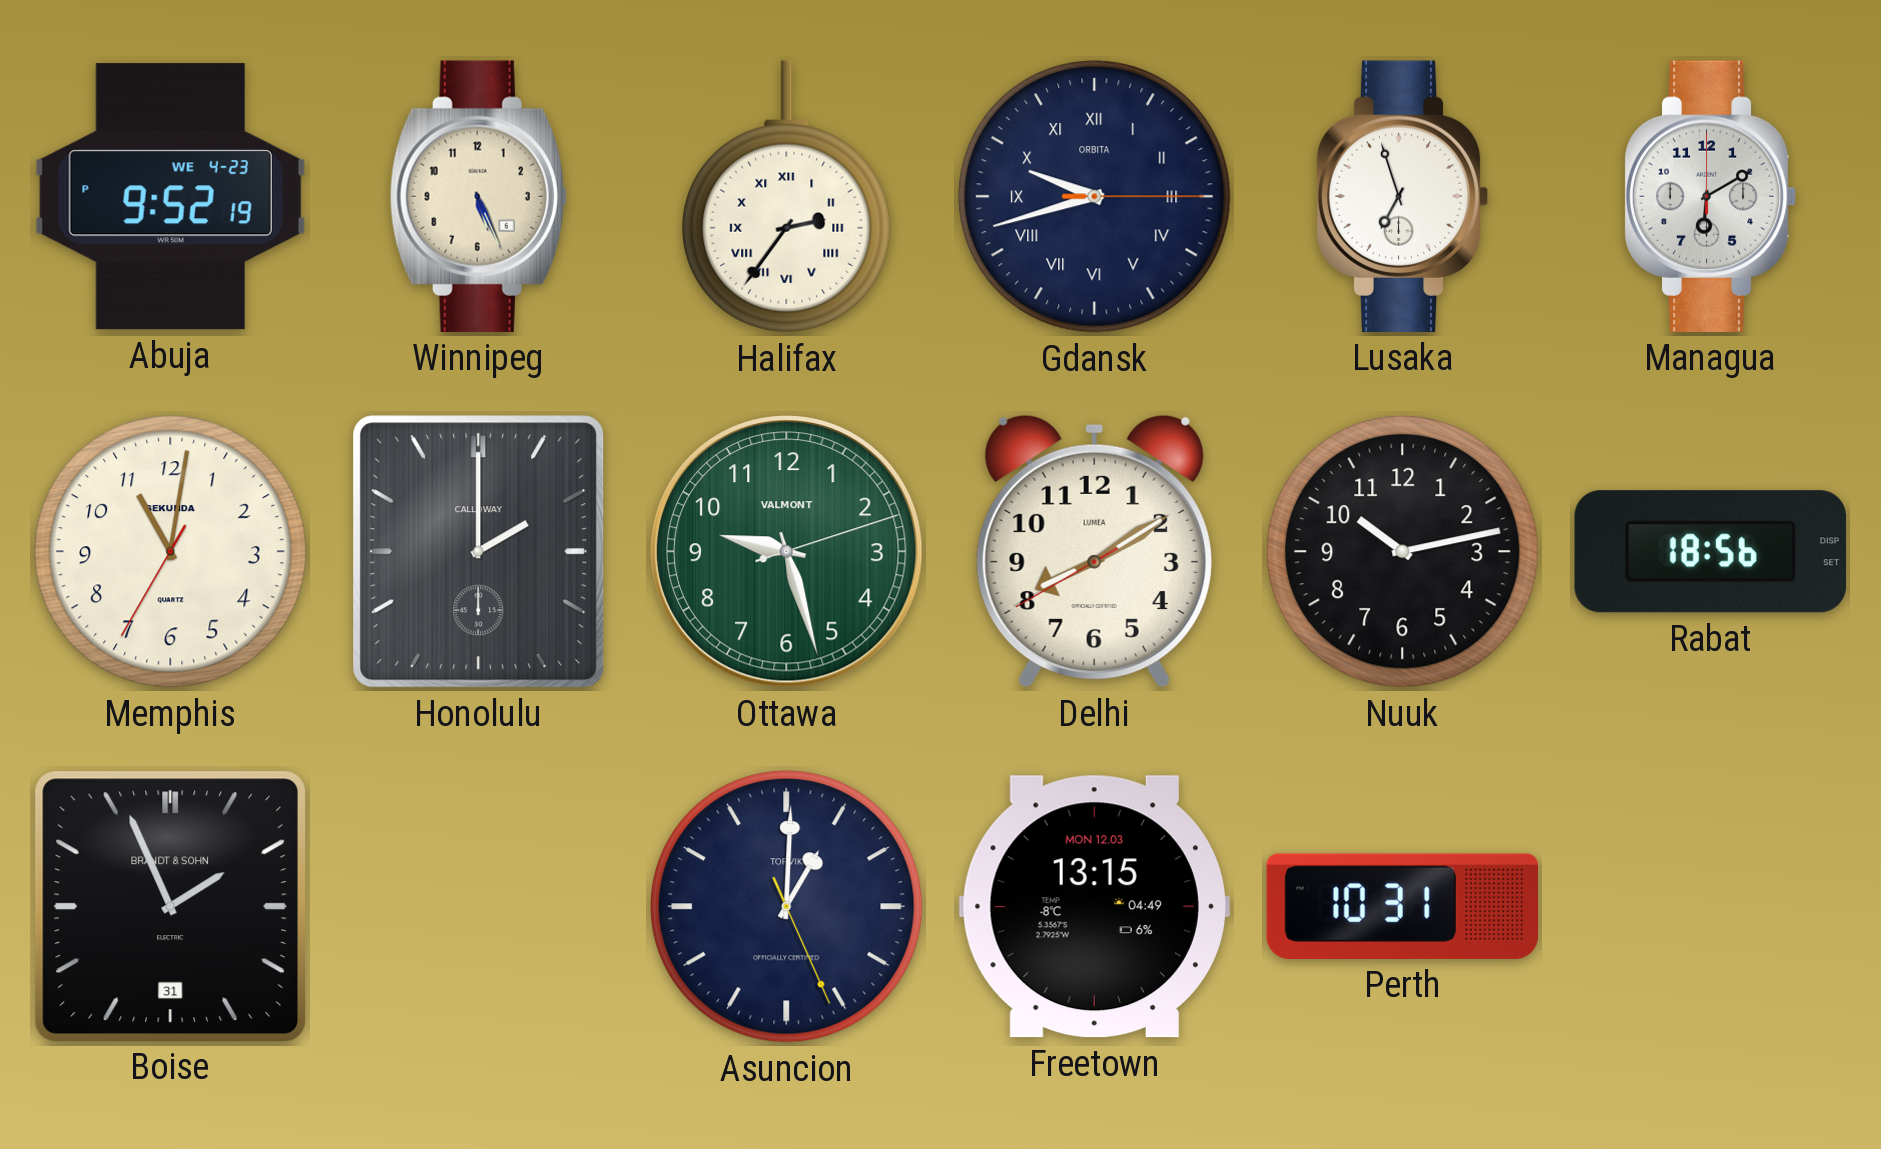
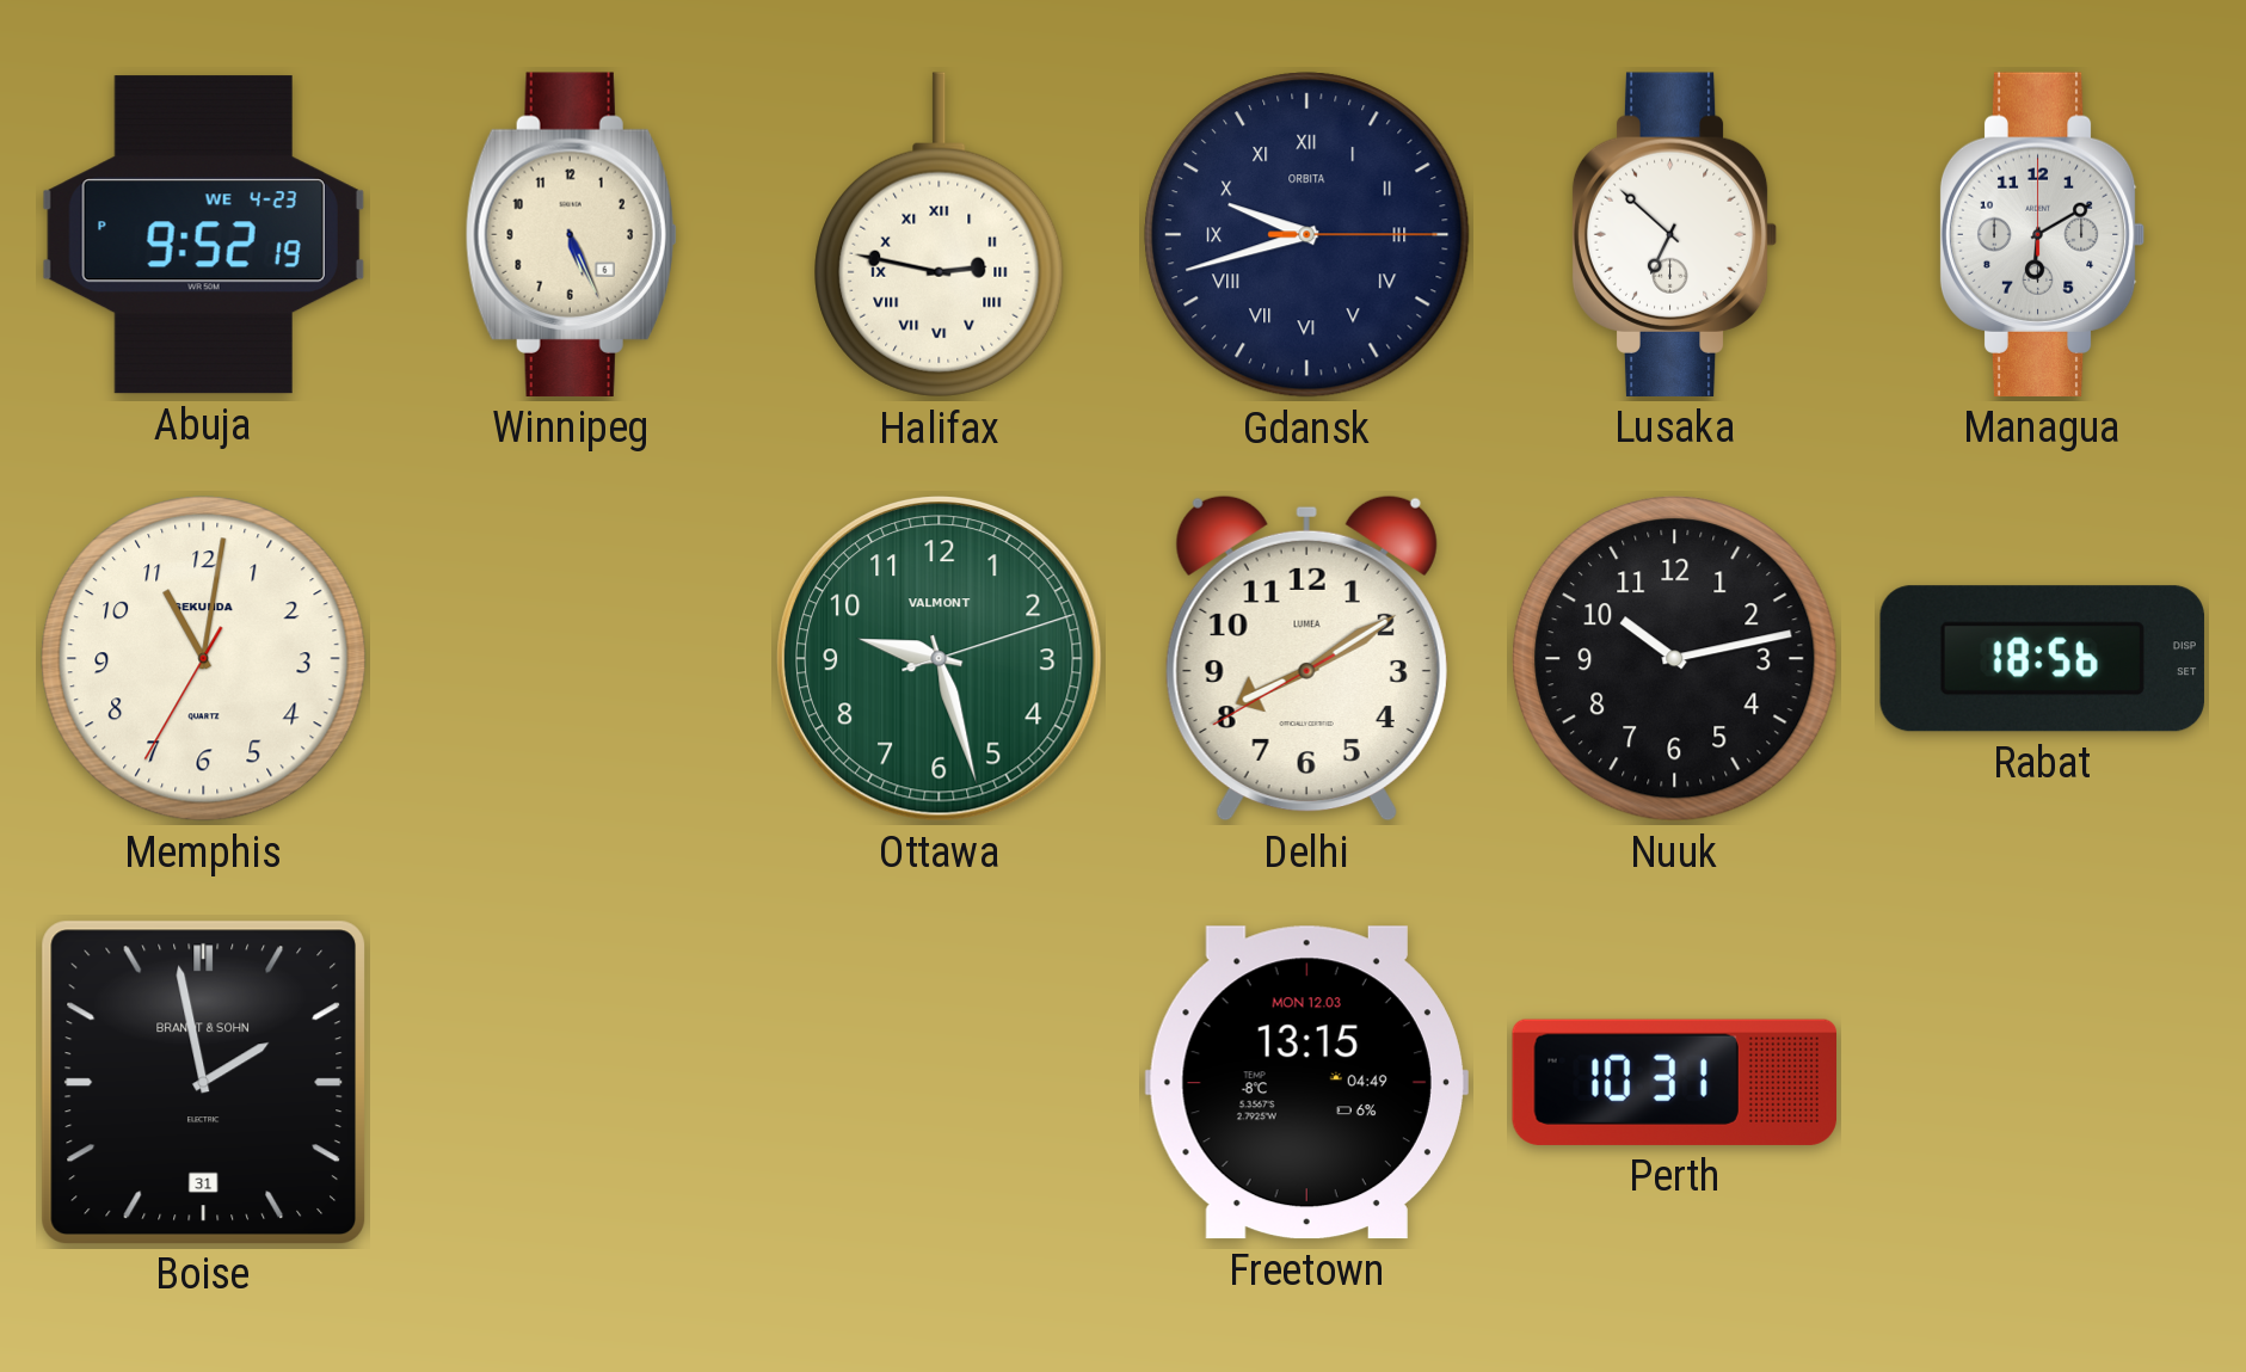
Halifax: 2:36 -> 2:47 (940, 235)
Lusaka: 6:57 -> 6:52 (1674, 234)
Honolulu: 2:00 -> none (479, 552)
Boise: 1:56 -> 1:58 (203, 1082)
Asuncion: 1:00 -> none (787, 907)
